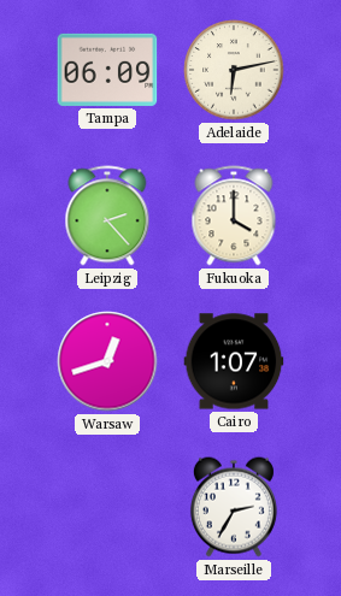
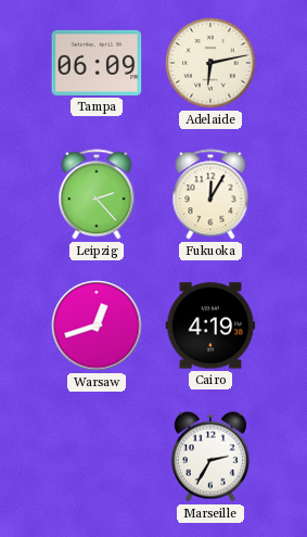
Fukuoka: 4:00 -> 12:05 (210, 194)
Cairo: 1:07 -> 4:19 (210, 325)
